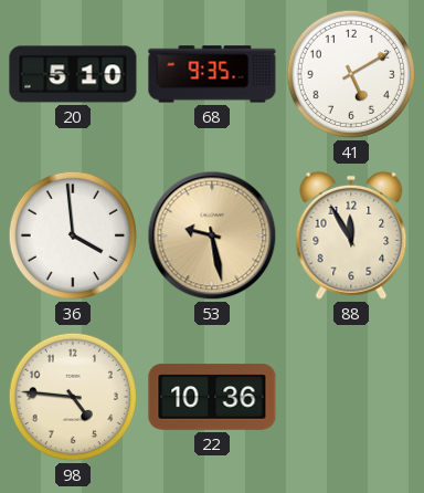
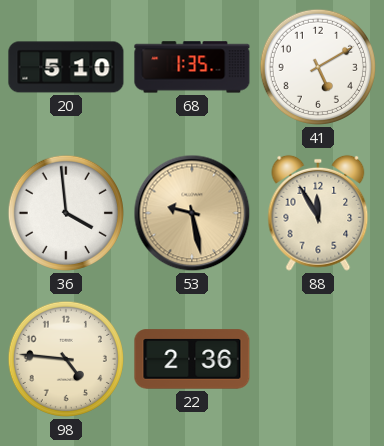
68: 9:35 -> 1:35 (192, 67)
22: 10:36 -> 2:36 (192, 359)
